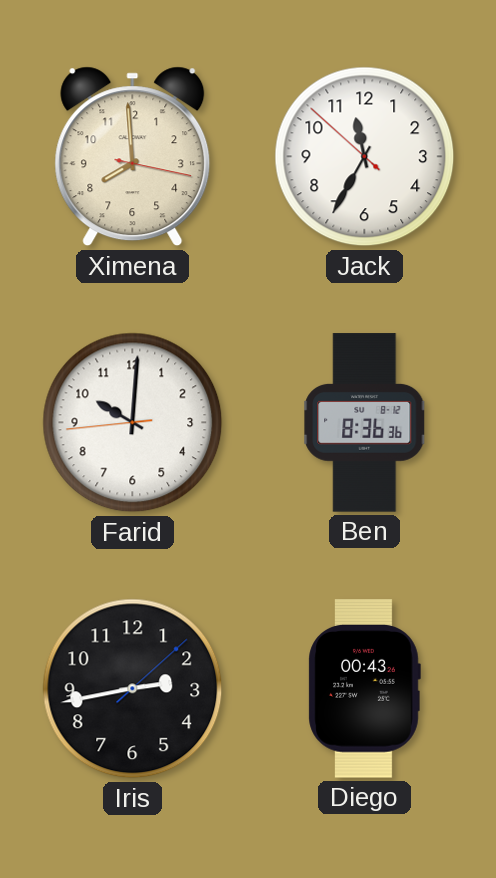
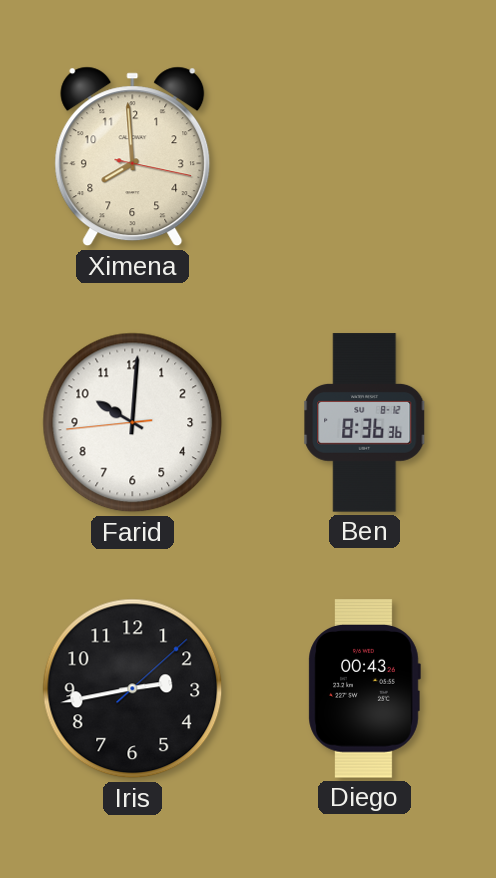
Jack: 11:34 -> none (365, 157)
